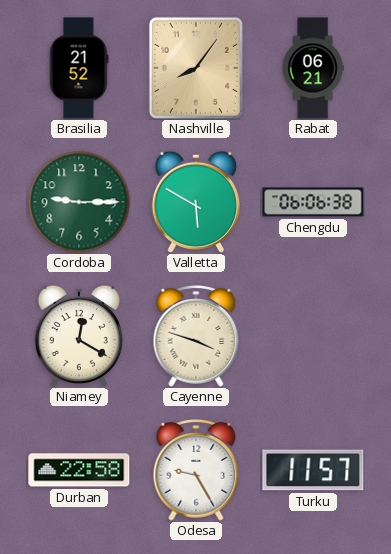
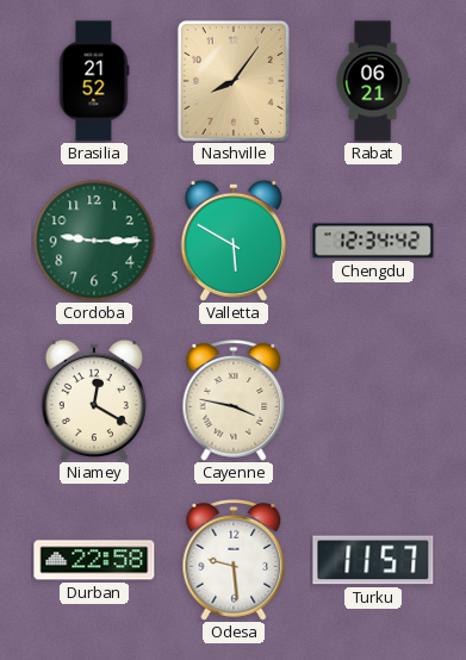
Chengdu: 06:06 -> 12:34 (373, 241)
Cayenne: 3:48 -> 3:47 (234, 401)
Odesa: 9:25 -> 9:29 (234, 561)
